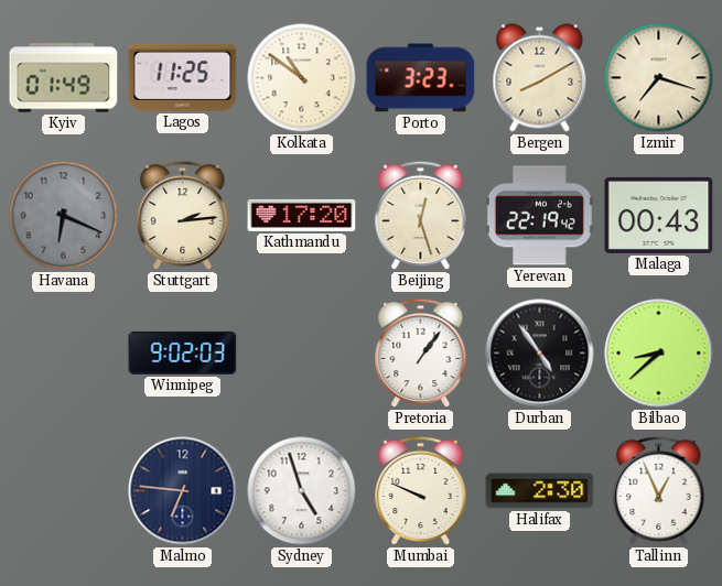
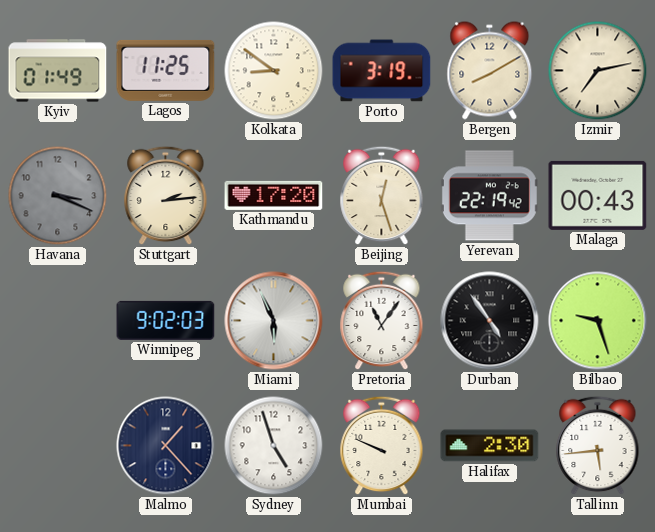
Kolkata: 10:51 -> 8:51 (274, 71)
Porto: 3:23 -> 3:19 (382, 71)
Izmir: 7:18 -> 7:13 (598, 71)
Havana: 6:19 -> 3:19 (58, 196)
Miami: none -> 5:56 (274, 321)
Pretoria: 1:06 -> 11:06 (382, 321)
Bilbao: 8:38 -> 9:27 (598, 321)
Malmo: 6:46 -> 1:23 (166, 446)
Tallinn: 12:56 -> 5:44 (598, 446)
